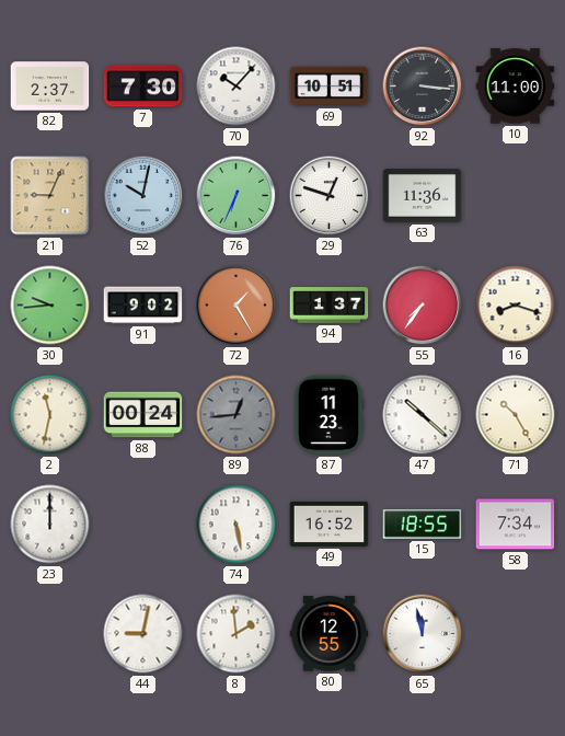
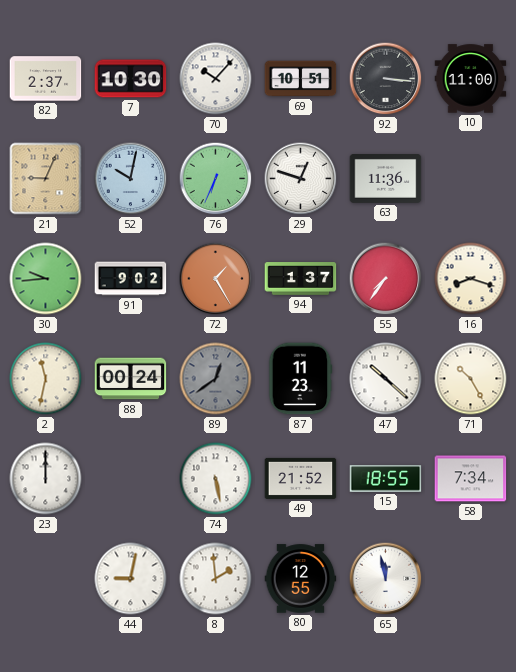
7: 7:30 -> 10:30 (131, 79)
89: 12:44 -> 12:39 (216, 379)
49: 16:52 -> 21:52 (301, 478)
